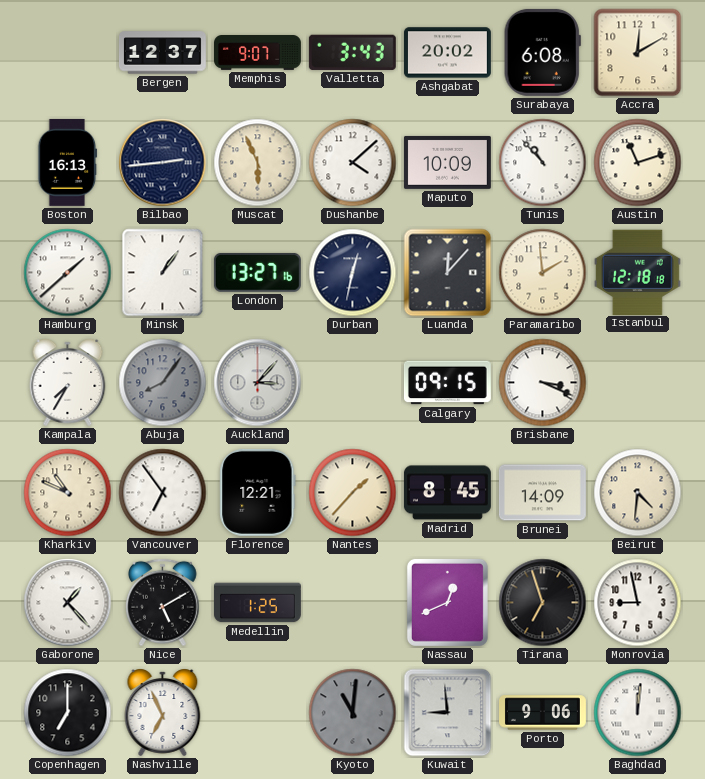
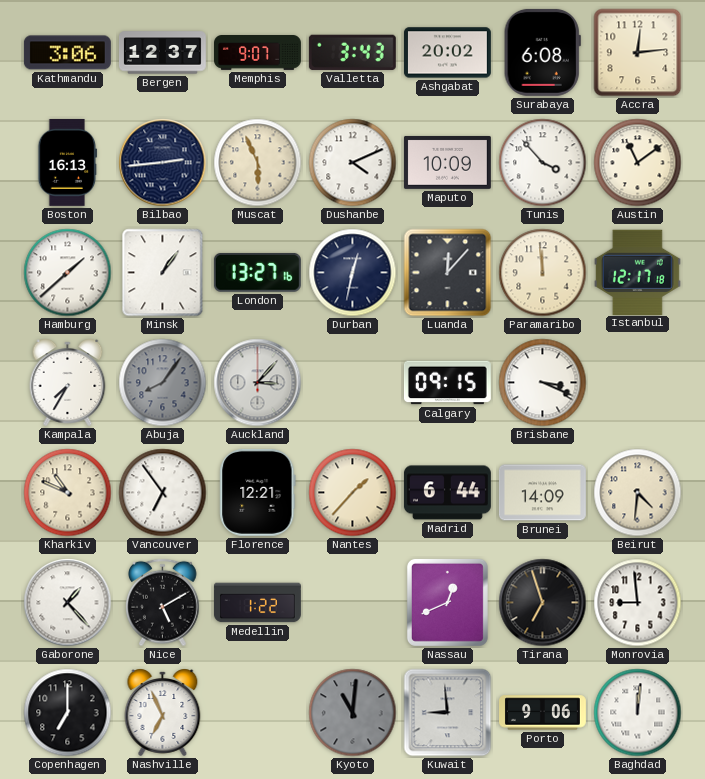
Kathmandu: none -> 3:06 (67, 53)
Accra: 12:10 -> 12:14 (638, 53)
Dushanbe: 4:08 -> 4:11 (353, 163)
Tunis: 10:53 -> 3:53 (543, 163)
Austin: 11:12 -> 11:09 (638, 163)
Paramaribo: 1:59 -> 11:59 (543, 273)
Istanbul: 12:18 -> 12:17 (637, 272)
Madrid: 8:45 -> 6:44 (447, 493)
Medellin: 1:25 -> 1:22 (258, 603)
Monrovia: 8:58 -> 8:59 (638, 603)
